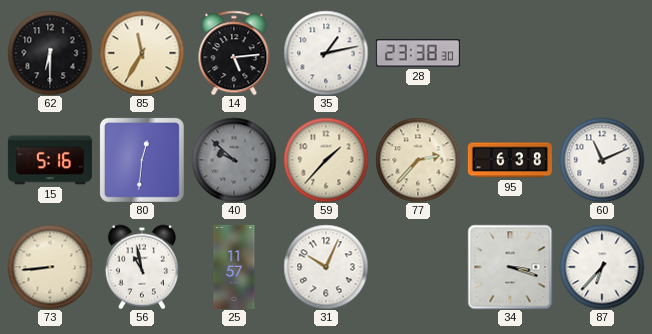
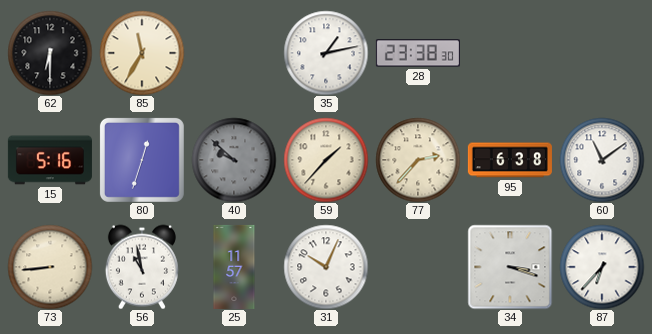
14: 5:14 -> none (234, 53)
80: 12:31 -> 12:33 (142, 160)
60: 11:11 -> 11:09 (602, 160)
